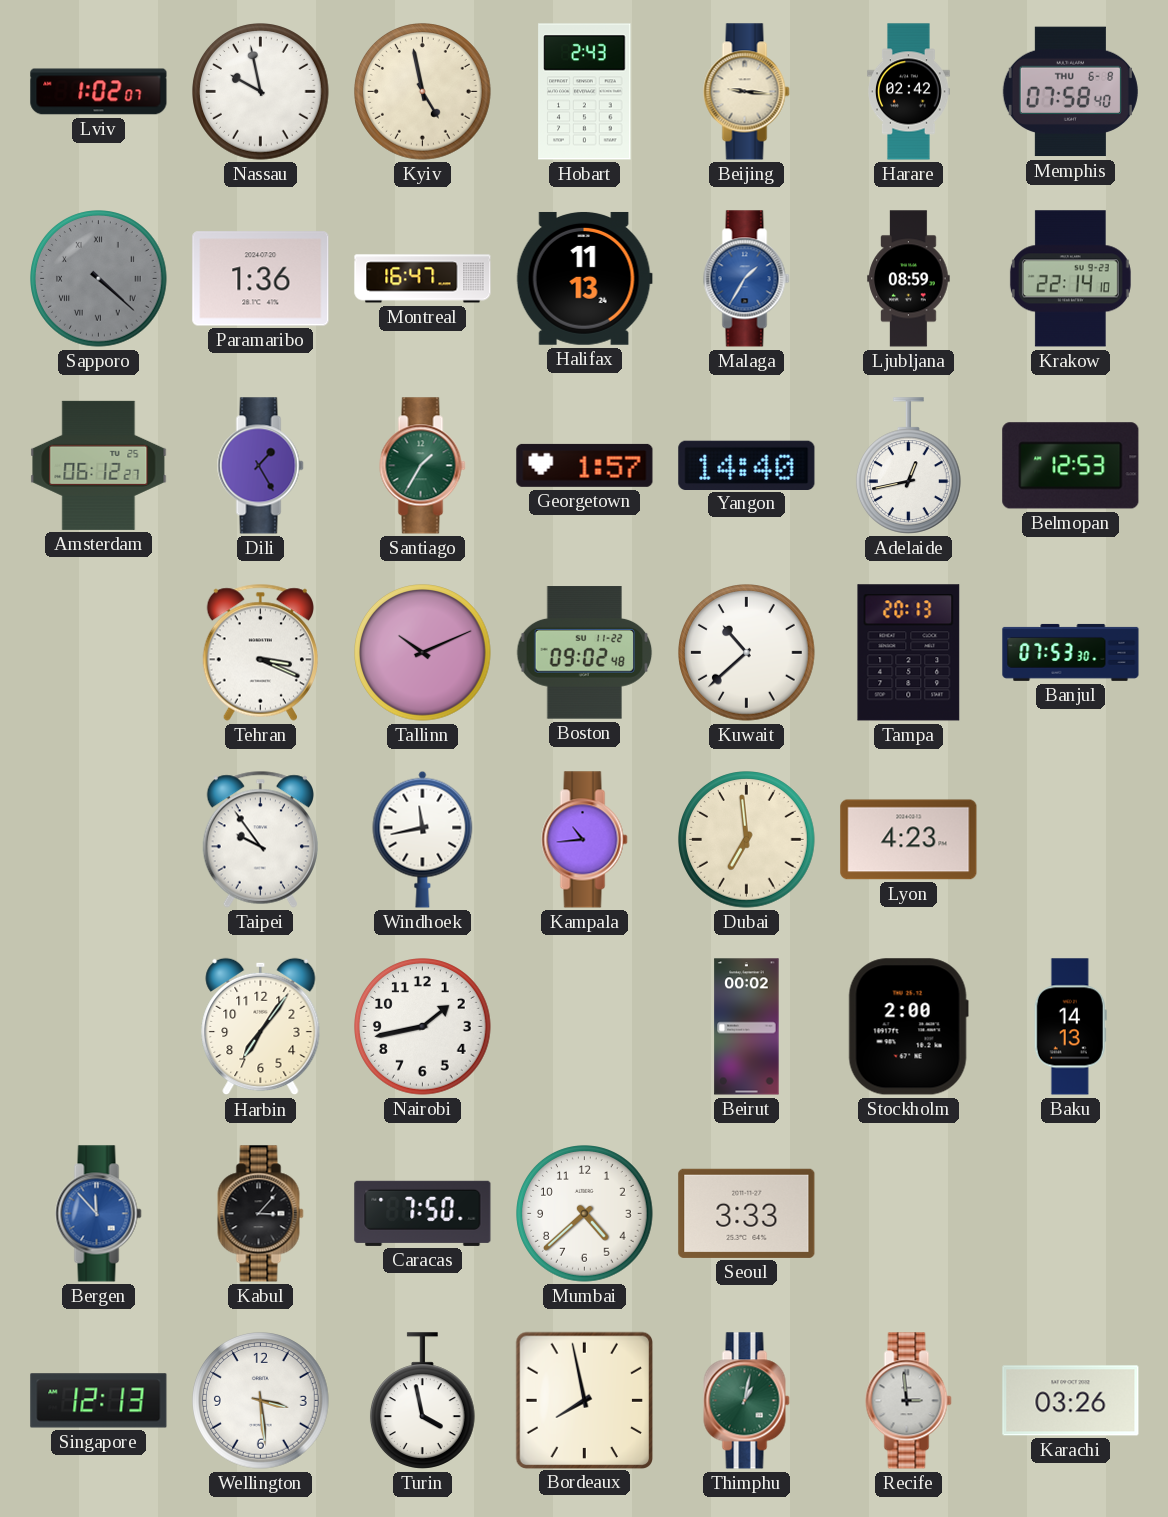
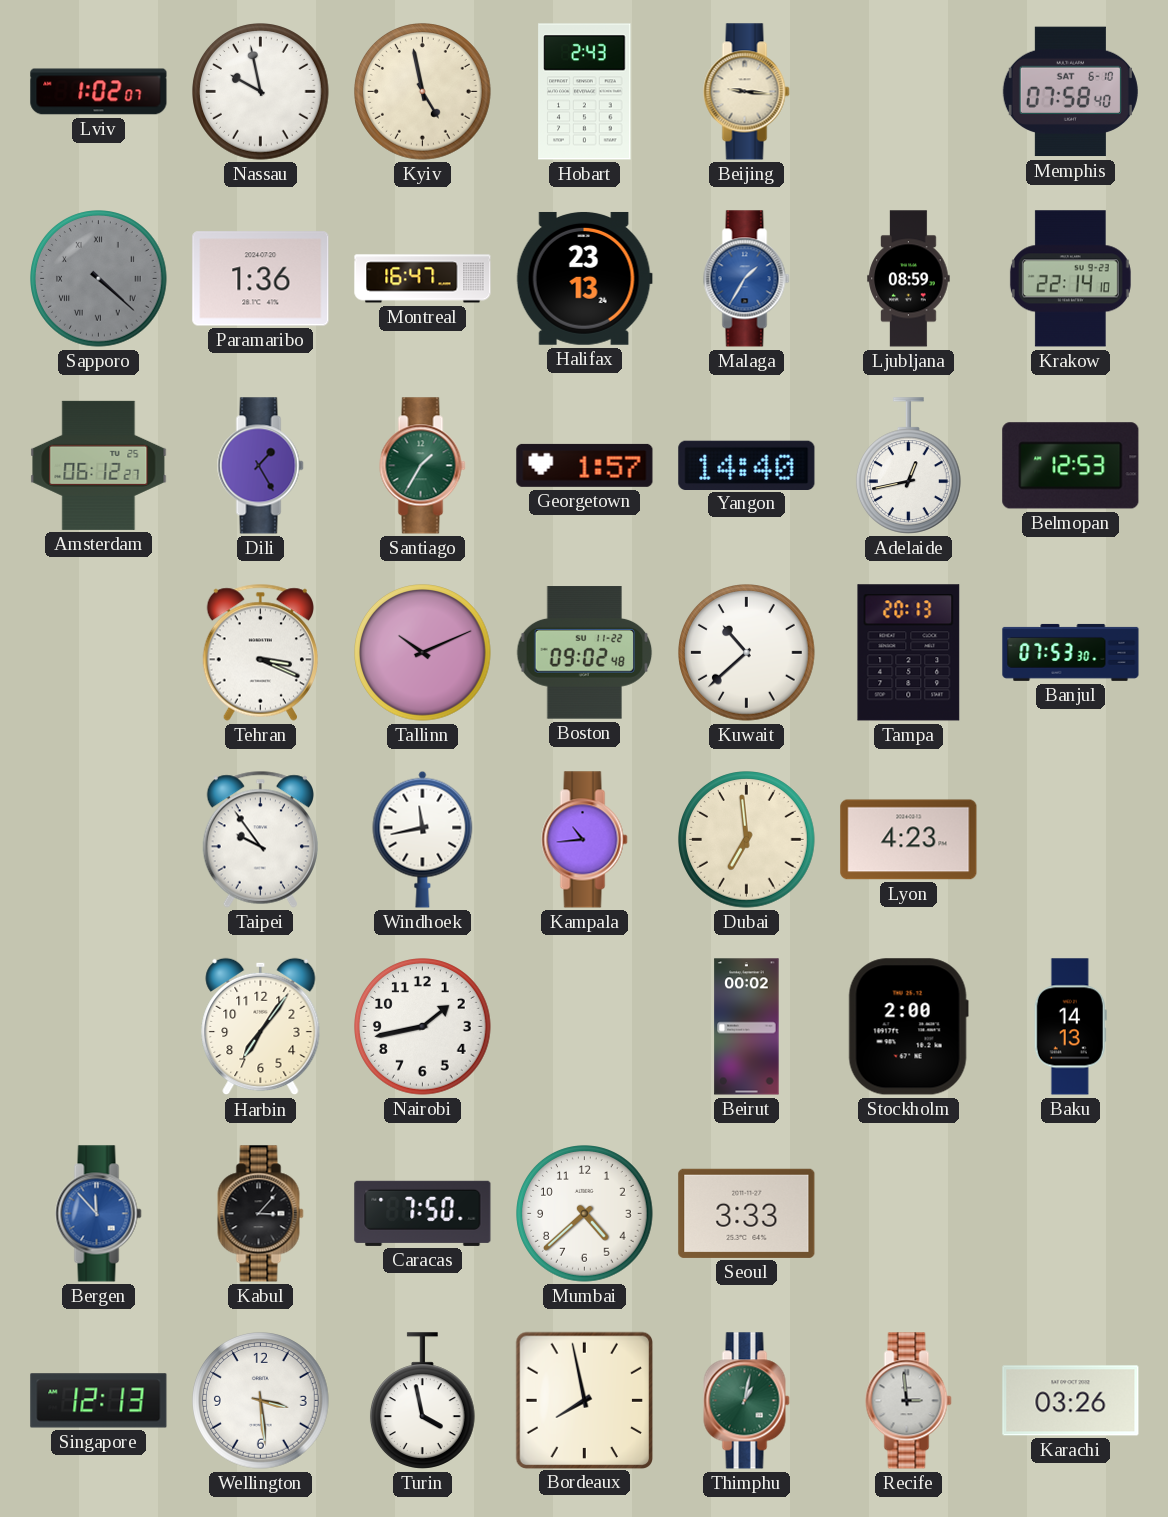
Harare: 02:42 -> none (909, 92)
Memphis date: THU 6-8 -> SAT 6-10 (1070, 92)
Halifax: 11:13 -> 23:13 (584, 278)
